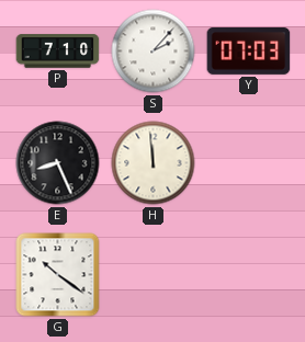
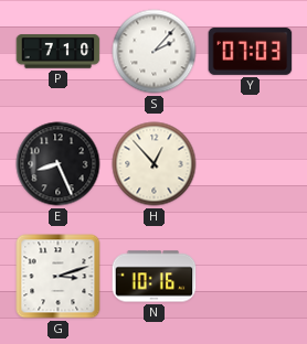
H: 11:59 -> 12:53 (155, 164)
G: 10:21 -> 3:12 (59, 277)
N: none -> 10:16 (155, 277)
